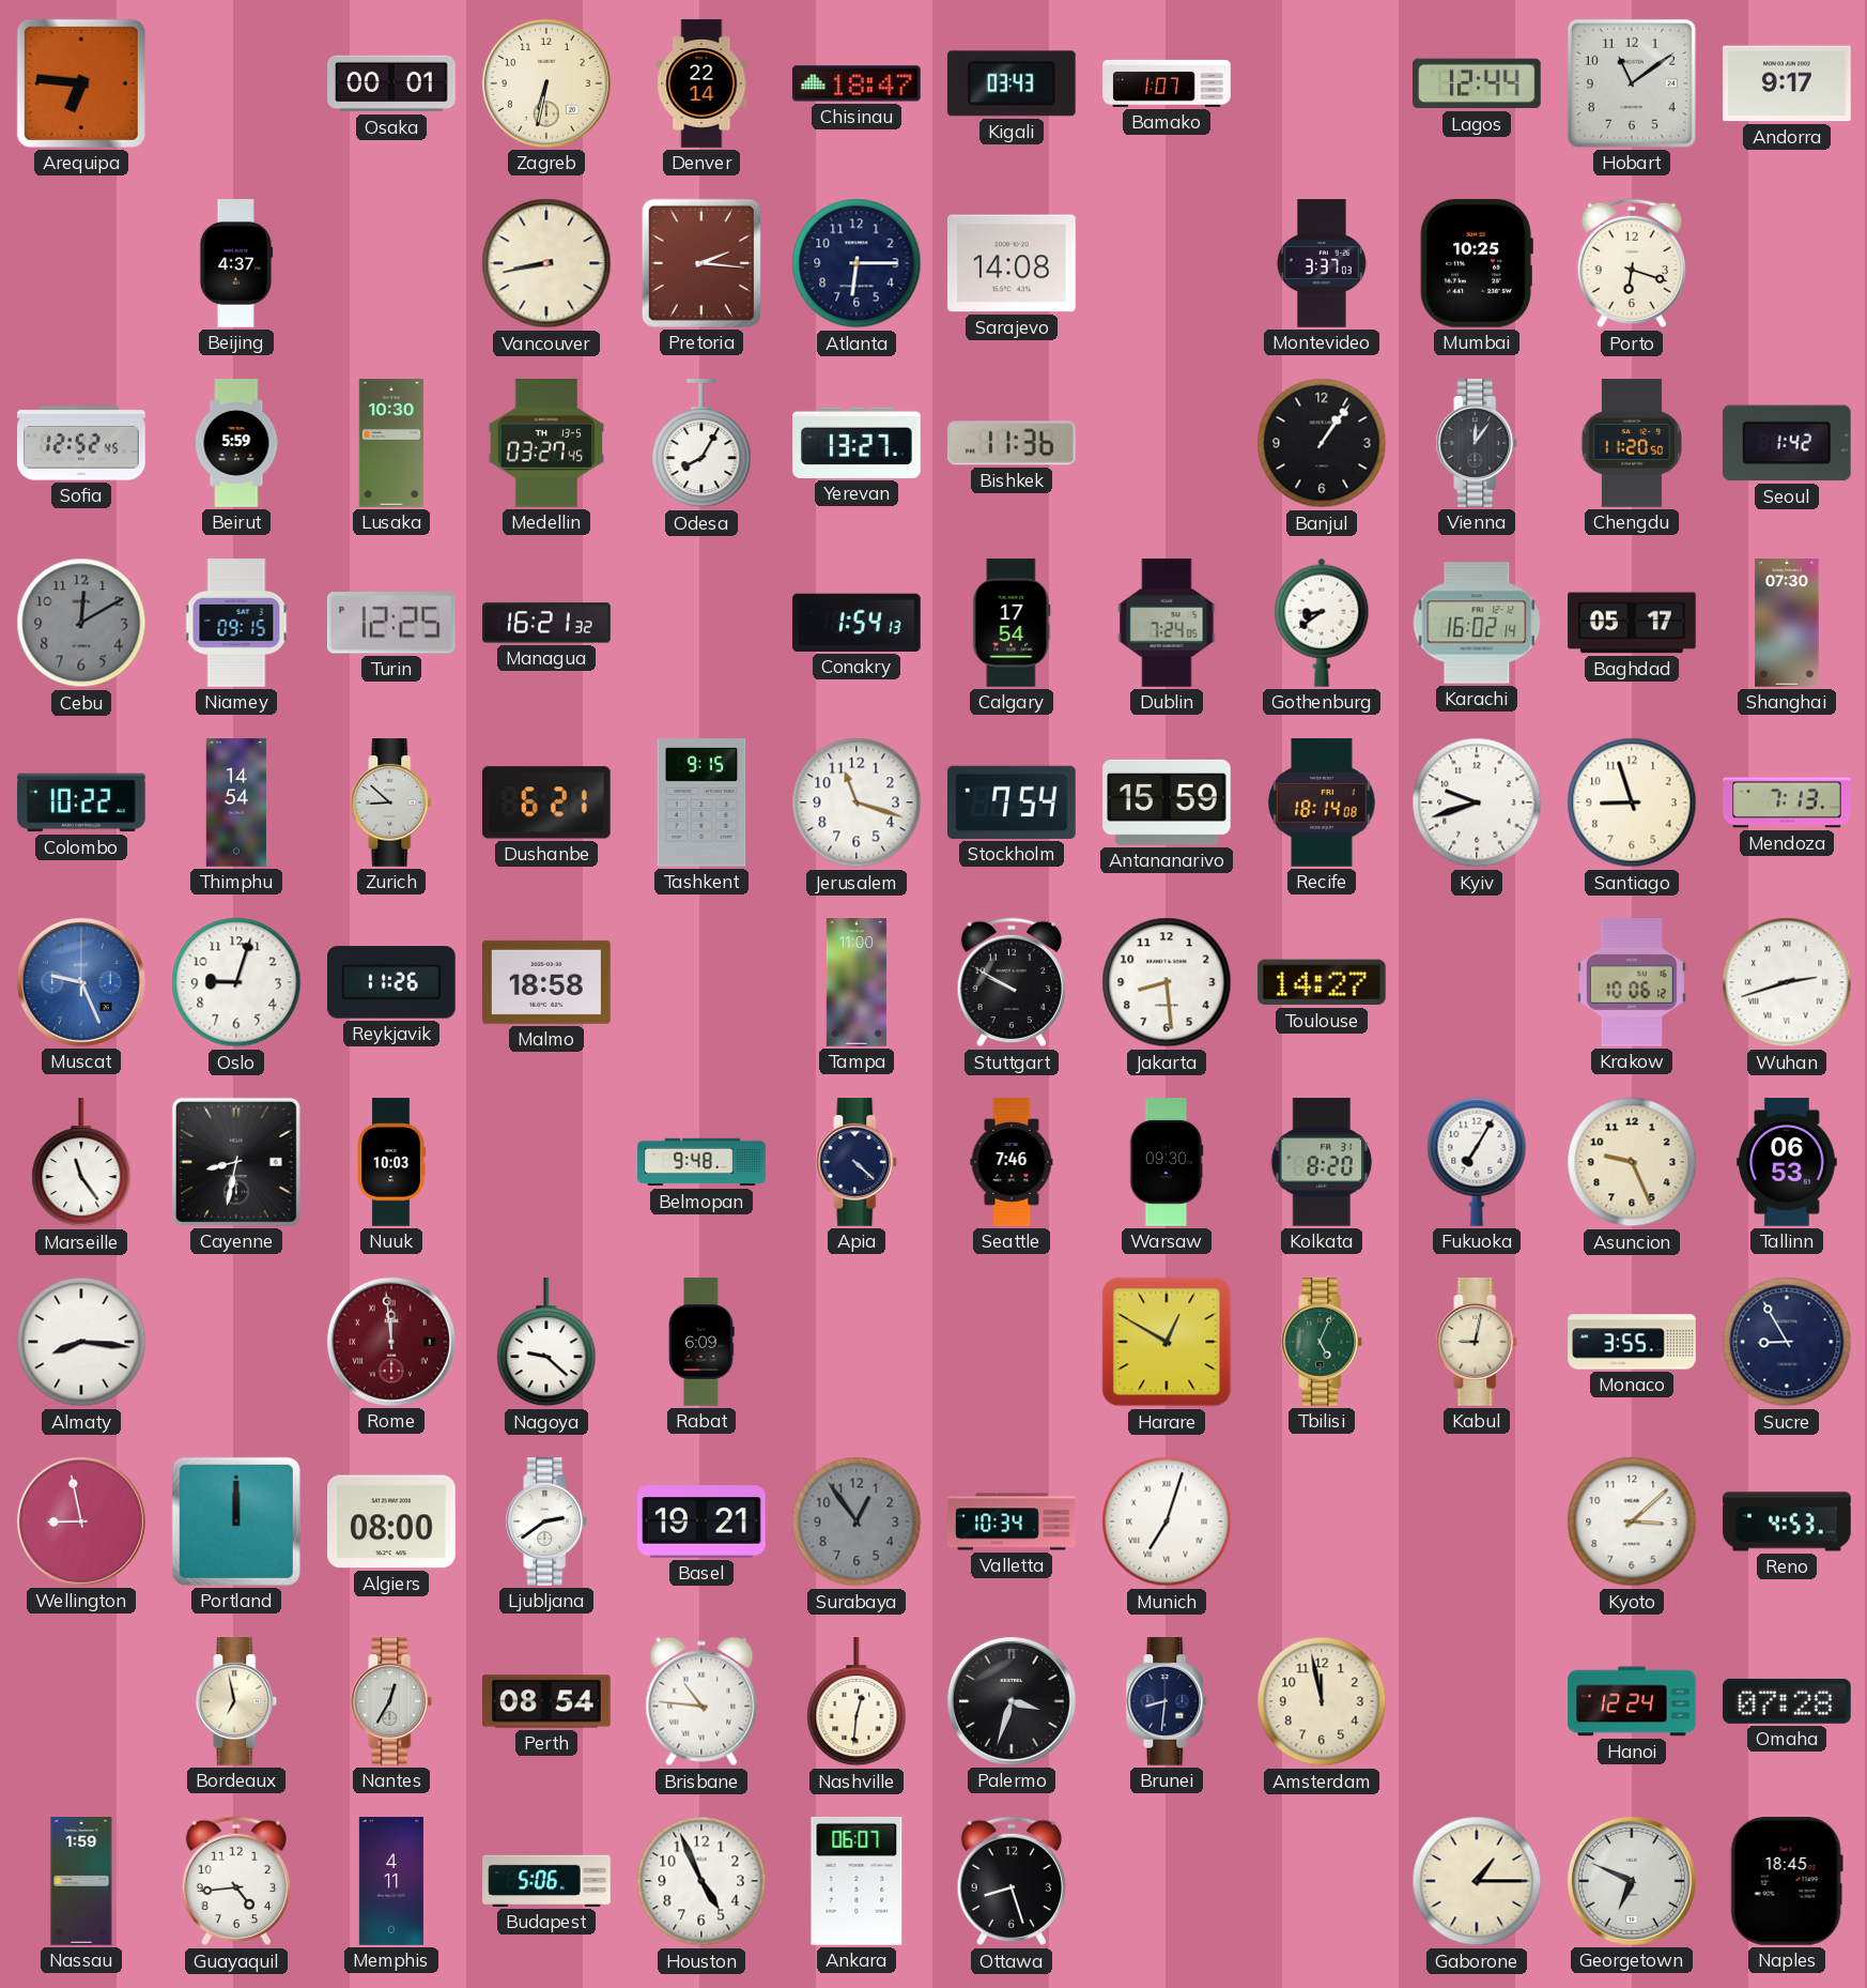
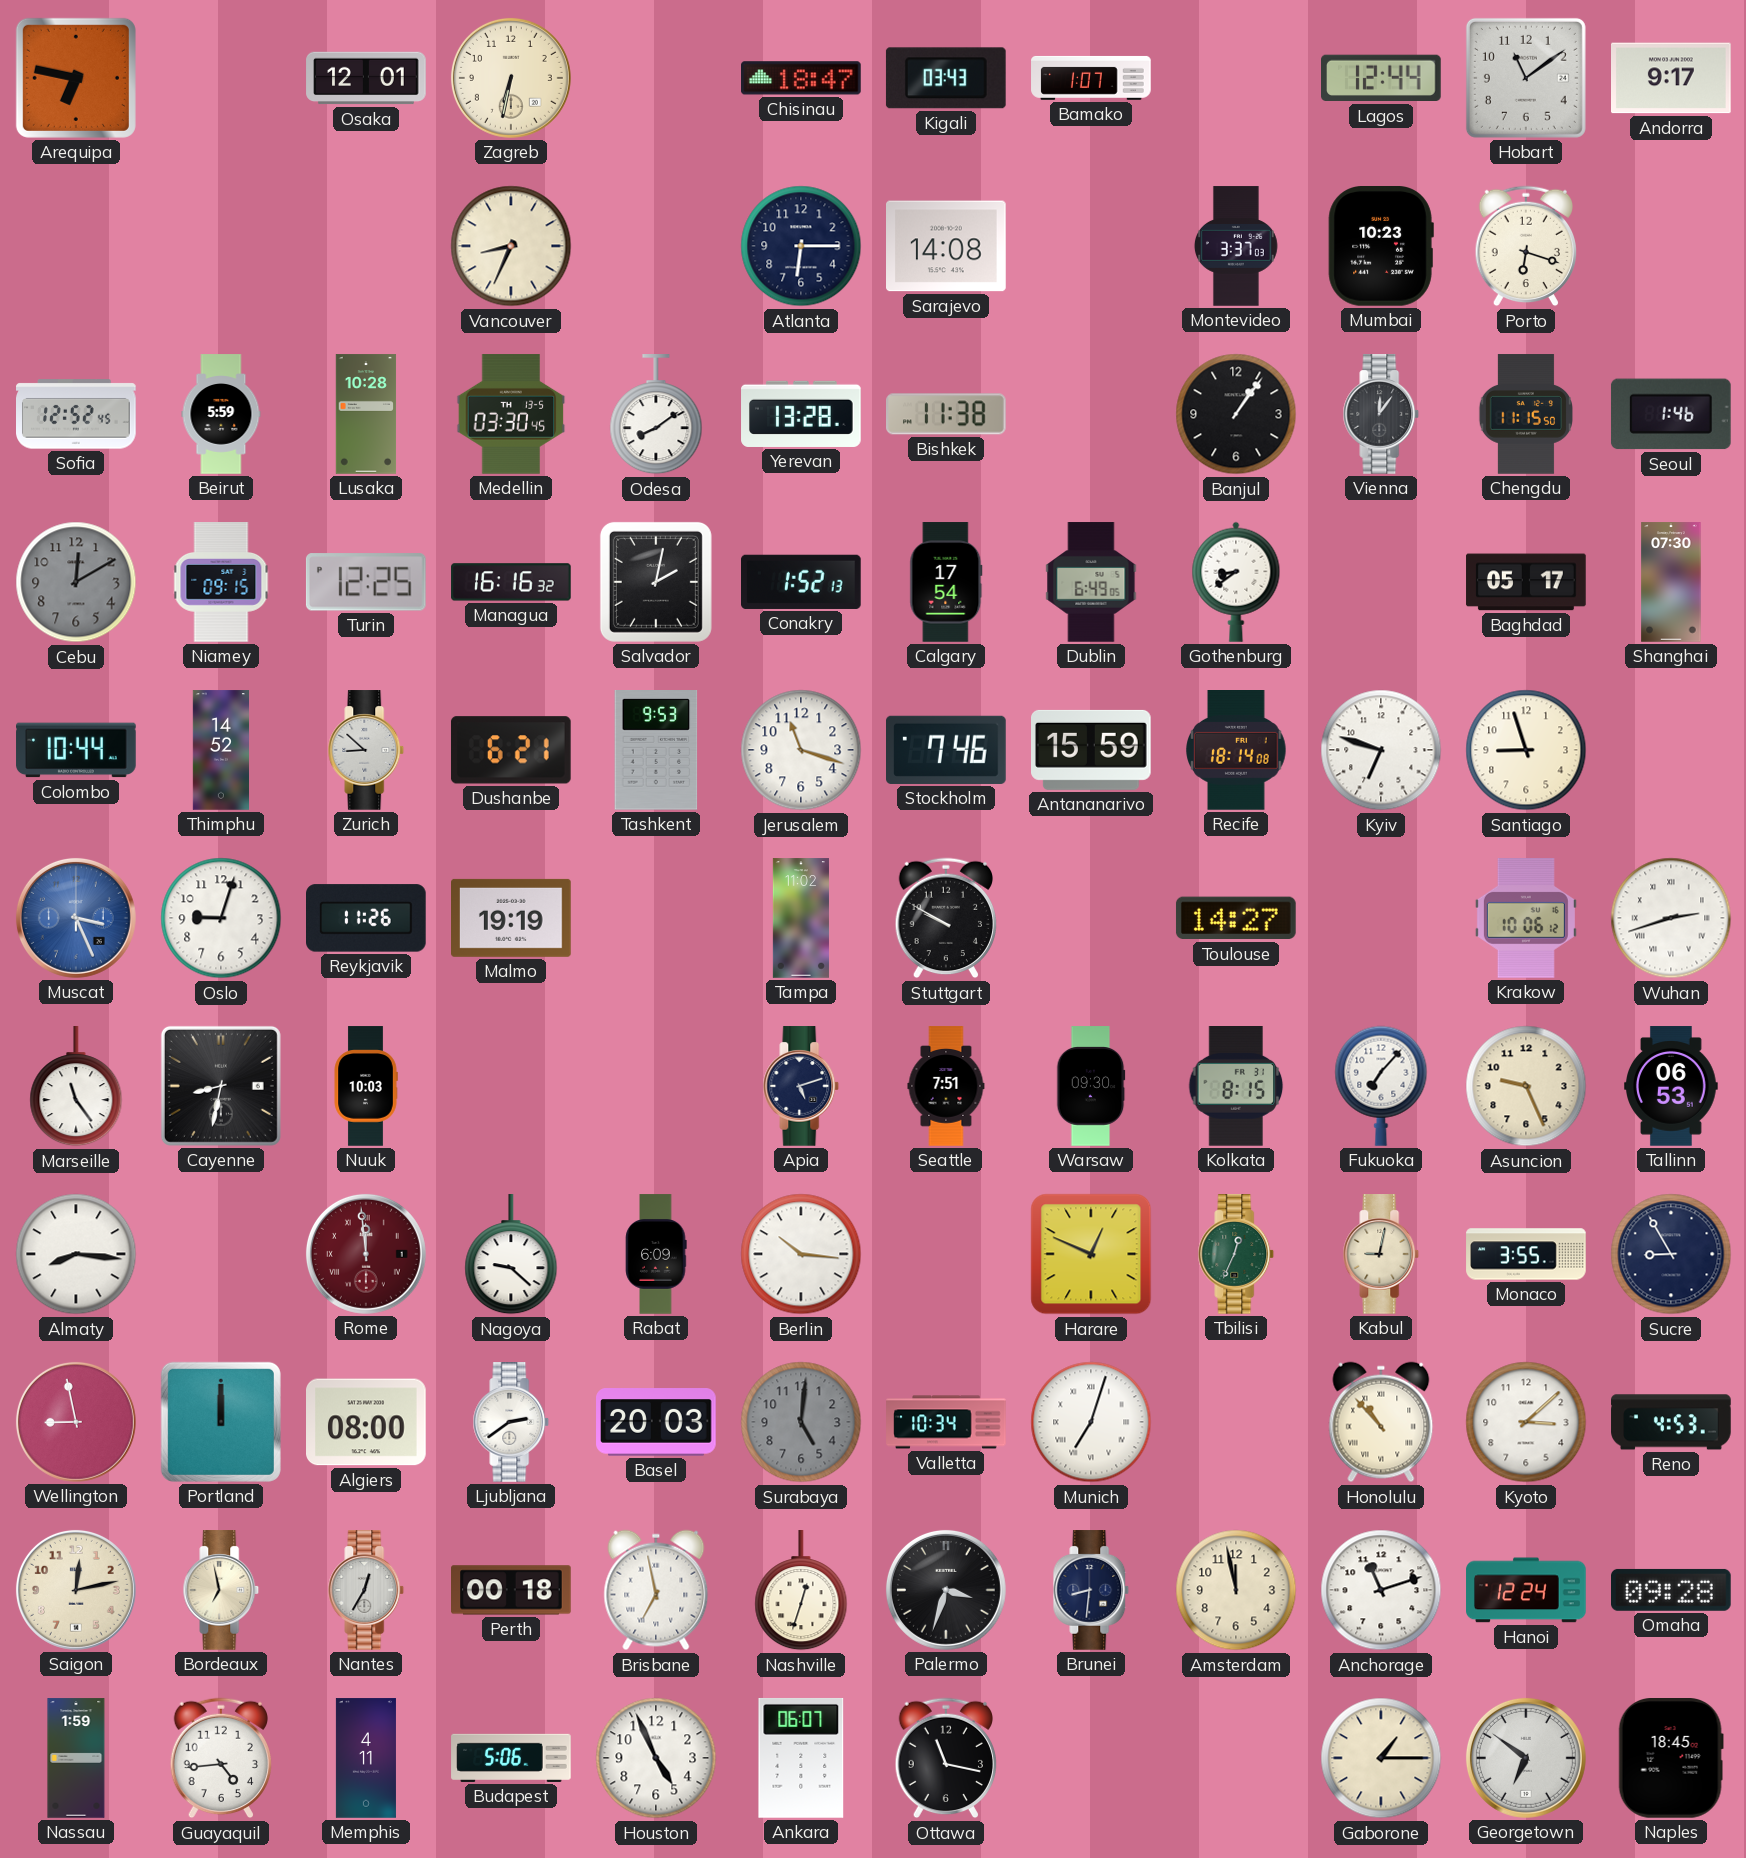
Arequipa: 6:46 -> 6:47 (76, 78)
Osaka: 00:01 -> 12:01 (366, 78)
Denver: 22:14 -> none (701, 83)
Beijing: 4:37 -> none (236, 263)
Vancouver: 8:43 -> 8:34 (511, 246)
Pretoria: 2:16 -> none (701, 263)
Mumbai: 10:25 -> 10:23 (1381, 247)
Lusaka: 10:30 -> 10:28 (366, 414)
Medellin: 03:27 -> 03:30 (511, 414)
Odesa: 8:05 -> 8:09 (656, 415)
Yerevan: 13:27 -> 13:28 (801, 414)
Bishkek: 11:36 -> 11:38 (947, 414)
Chengdu: 11:20 -> 11:15 (1525, 414)
Seoul: 1:42 -> 1:46 (1671, 414)
Managua: 16:21 -> 16:16 (511, 582)
Salvador: none -> 2:02 (656, 582)
Conakry: 1:54 -> 1:52 (802, 582)
Dublin: 7:24 -> 6:49 (1091, 582)
Karachi: 16:02 -> none (1477, 623)
Colombo: 10:22 -> 10:44 (76, 750)
Thimphu: 14:54 -> 14:52 (220, 750)
Tashkent: 9:15 -> 9:53 (656, 751)
Stockholm: 7:54 -> 7:46 (947, 750)
Kyiv: 9:42 -> 6:48 (1381, 750)
Mendoza: 7:13 -> none (1787, 802)
Muscat: 9:26 -> 3:26 (76, 918)
Malmo: 18:58 -> 19:19 (512, 918)
Tampa: 11:00 -> 11:02 (801, 918)
Jakarta: 8:29 -> none (1167, 982)
Belmopan: 9:48 -> none (701, 1162)
Apia: 4:22 -> 5:12 (801, 1086)
Seattle: 7:46 -> 7:51 (946, 1086)
Kolkata: 8:20 -> 8:15 (1236, 1087)
Fukuoka: 7:05 -> 7:07 (1381, 1086)
Berlin: none -> 10:16 (801, 1254)
Harare: 12:50 -> 12:49 (1091, 1254)
Tbilisi: 5:04 -> 12:34 (1236, 1254)
Basel: 19:21 -> 20:03 (656, 1422)
Surabaya: 12:54 -> 5:01 (801, 1422)
Honolulu: none -> 10:53 (1381, 1422)
Saigon: none -> 12:13 (76, 1590)
Perth: 08:54 -> 00:18 (511, 1590)
Brisbane: 10:46 -> 6:58 (656, 1590)
Nashville: 12:31 -> 12:33 (801, 1591)
Anchorage: none -> 11:12 (1381, 1590)
Omaha: 07:28 -> 09:28 (1672, 1590)
Ottawa: 8:27 -> 11:17 (945, 1758)
Georgetown: 6:49 -> 6:51 (1526, 1758)
